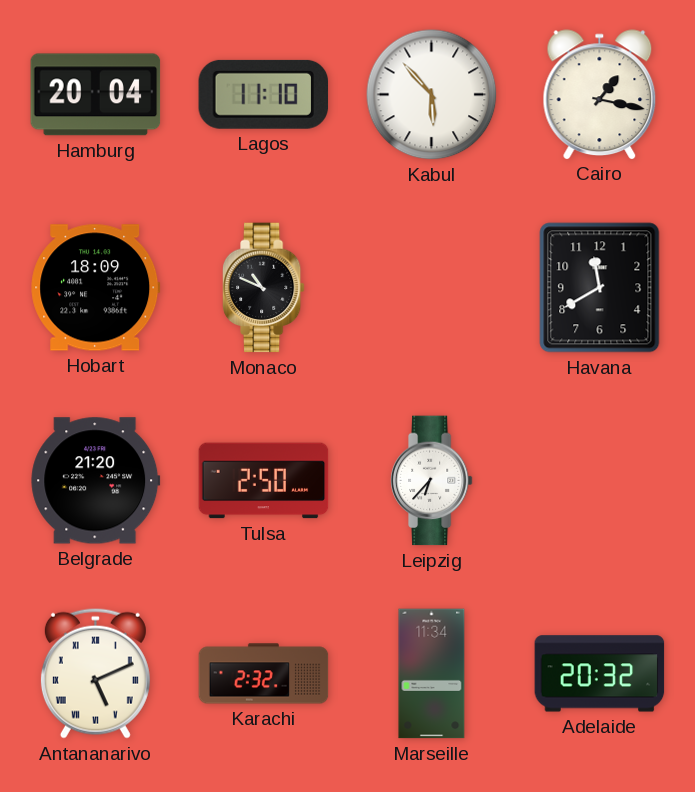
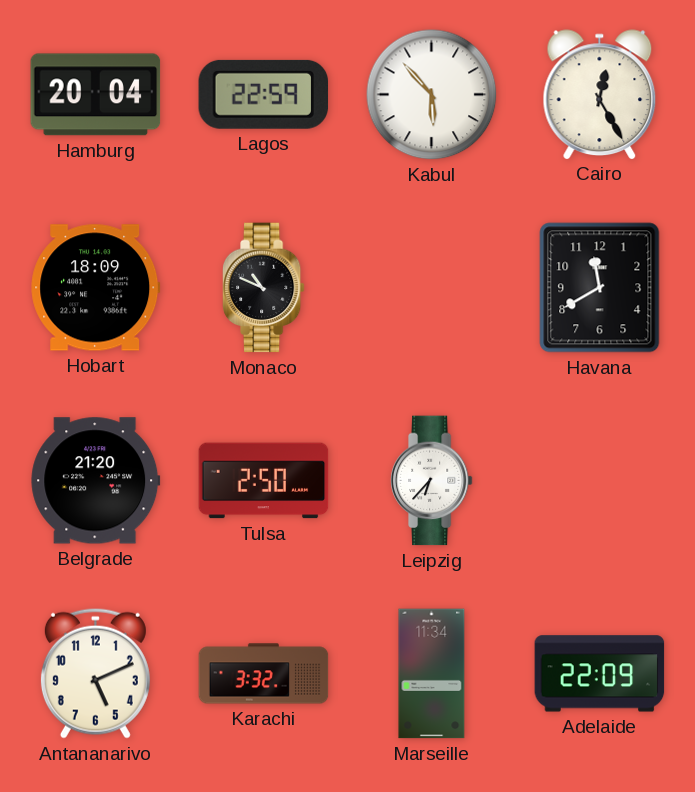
Lagos: 11:10 -> 22:59 (264, 94)
Cairo: 1:17 -> 12:25 (600, 94)
Antananarivo numerals: Roman -> Arabic (95, 673)
Karachi: 2:32 -> 3:32 (264, 674)
Adelaide: 20:32 -> 22:09 (600, 674)
